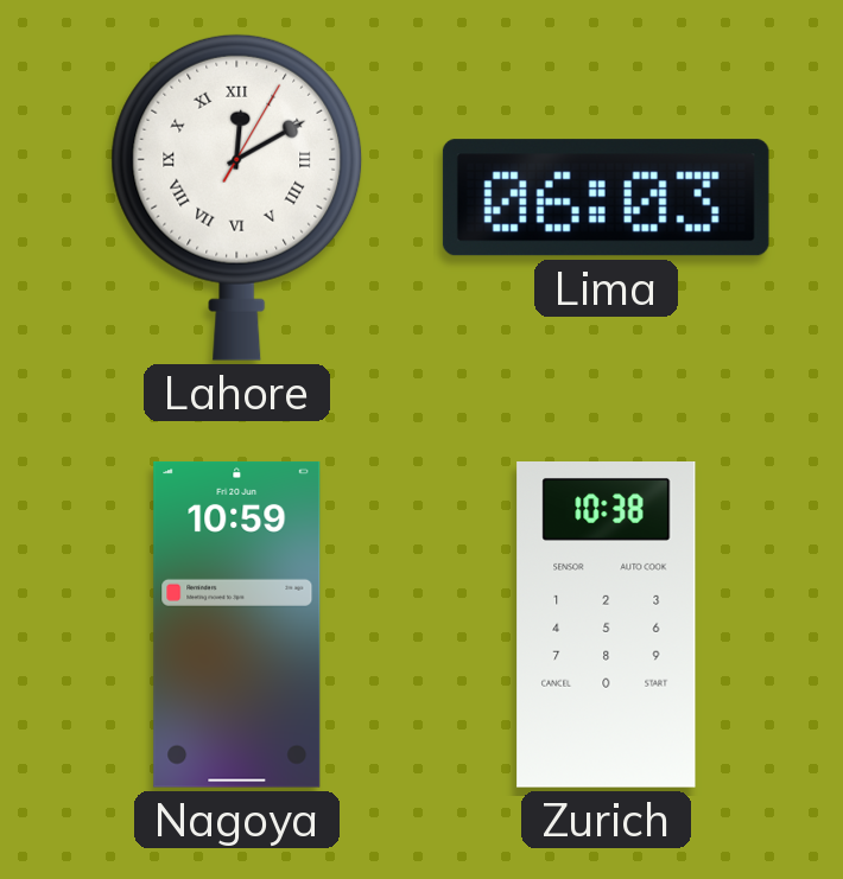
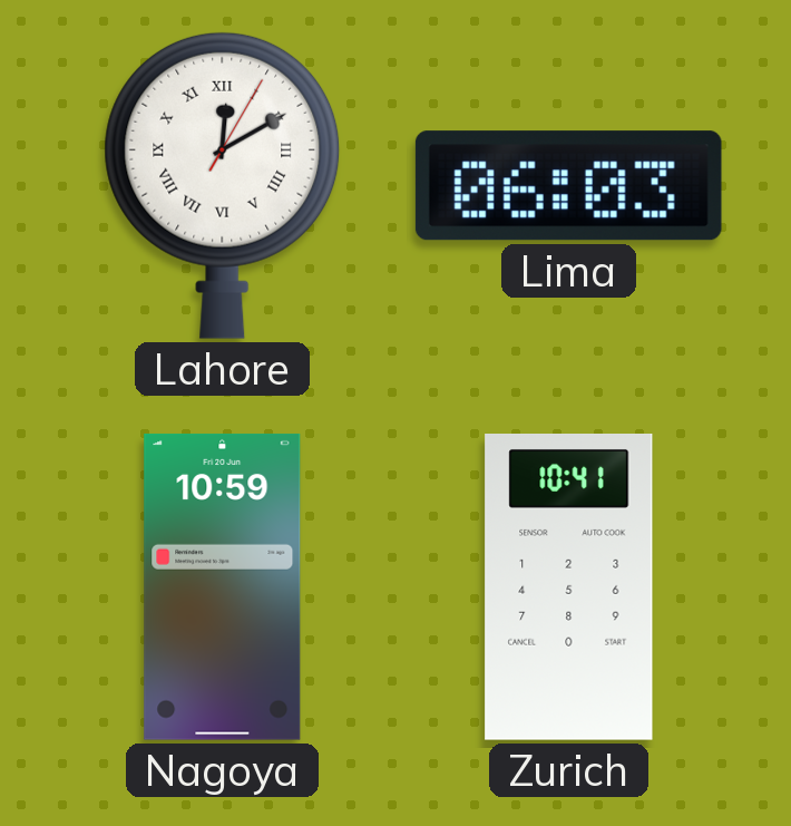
Zurich: 10:38 -> 10:41 (569, 587)
